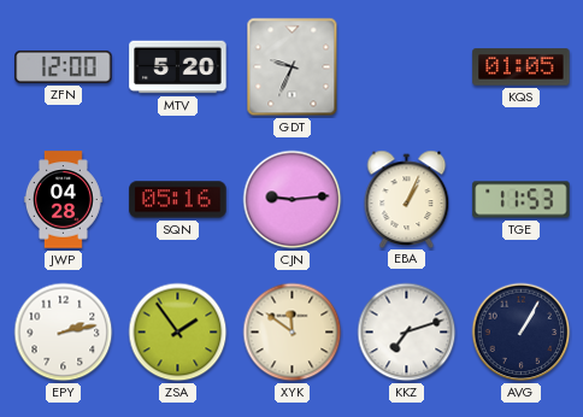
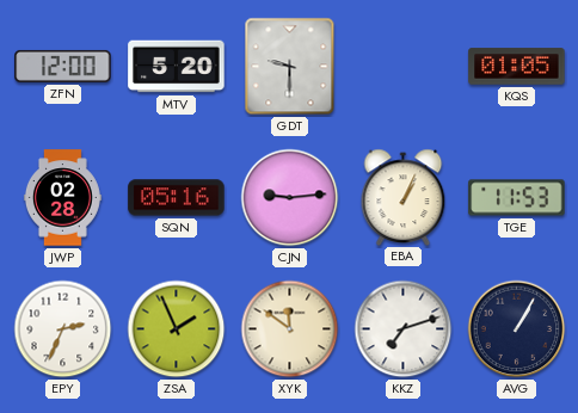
GDT: 9:34 -> 9:30 (290, 67)
JWP: 04:28 -> 02:28 (62, 198)
EPY: 2:13 -> 2:34 (63, 329)
ZSA: 1:54 -> 1:56 (177, 329)
